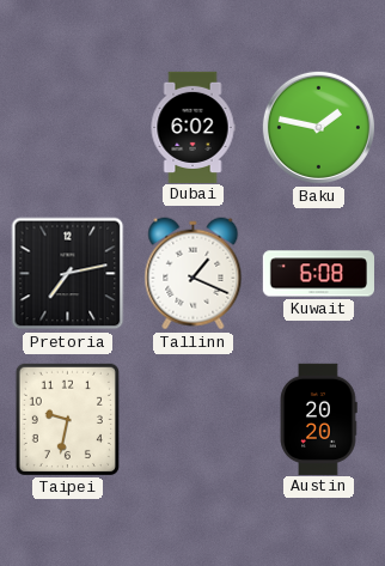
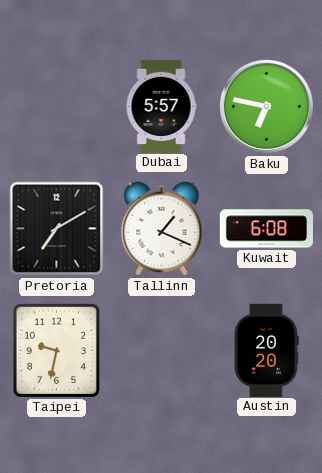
Dubai: 6:02 -> 5:57 (161, 106)
Baku: 1:47 -> 6:47 (266, 106)
Pretoria: 7:13 -> 7:10 (57, 229)
